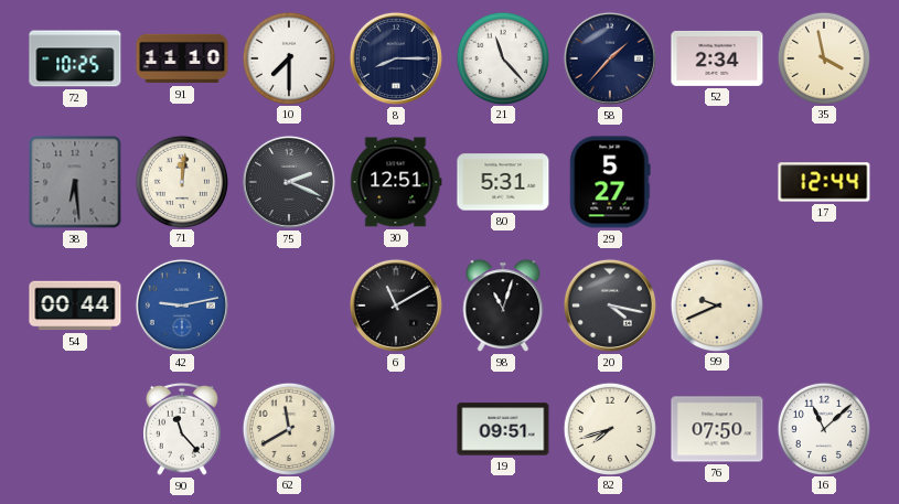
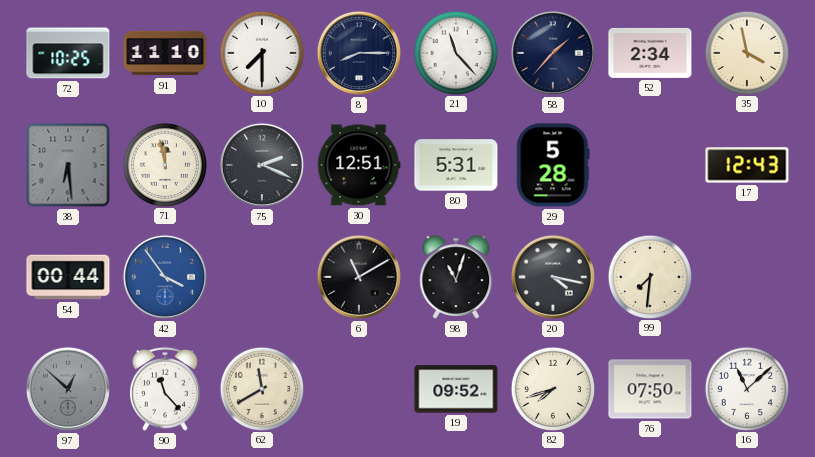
71: 12:01 -> 11:58 (164, 164)
29: 5:27 -> 5:28 (553, 165)
17: 12:44 -> 12:43 (747, 165)
42: 9:13 -> 3:54 (165, 277)
99: 9:41 -> 7:31 (649, 276)
97: none -> 12:52 (68, 389)
19: 09:51 -> 09:52 (456, 389)
